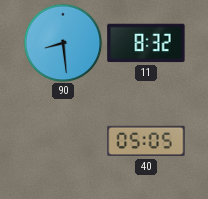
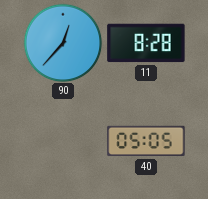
90: 8:29 -> 12:37 (63, 43)
11: 8:32 -> 8:28 (146, 43)
